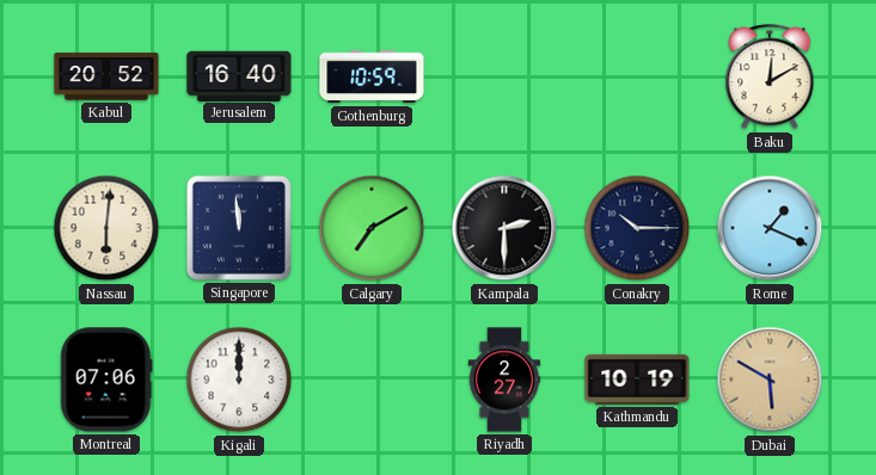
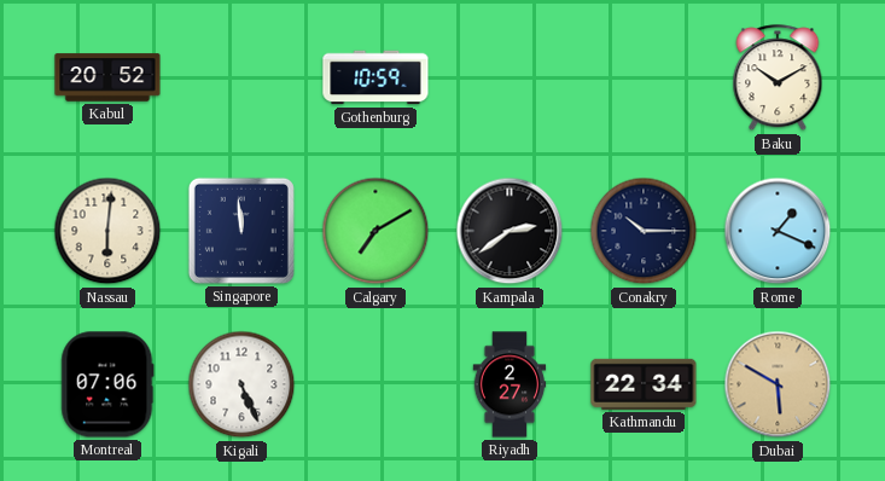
Jerusalem: 16:40 -> none (239, 75)
Baku: 12:10 -> 10:10 (778, 79)
Kampala: 2:30 -> 2:39 (510, 231)
Kigali: 12:00 -> 5:26 (241, 384)
Kathmandu: 10:19 -> 22:34 (644, 384)
